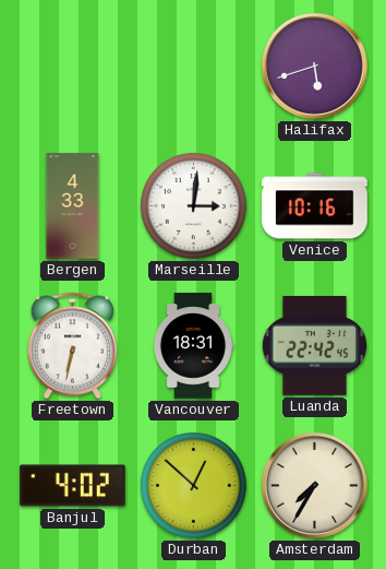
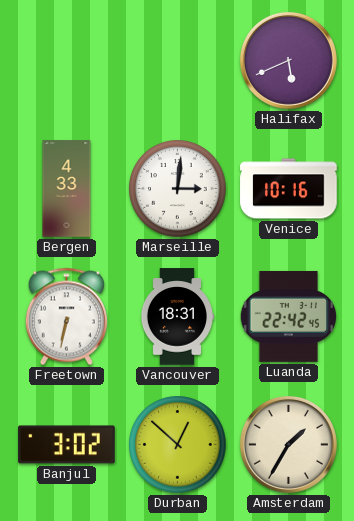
Halifax: 5:42 -> 5:41 (288, 60)
Banjul: 4:02 -> 3:02 (67, 445)
Amsterdam: 7:35 -> 1:35 (288, 444)
